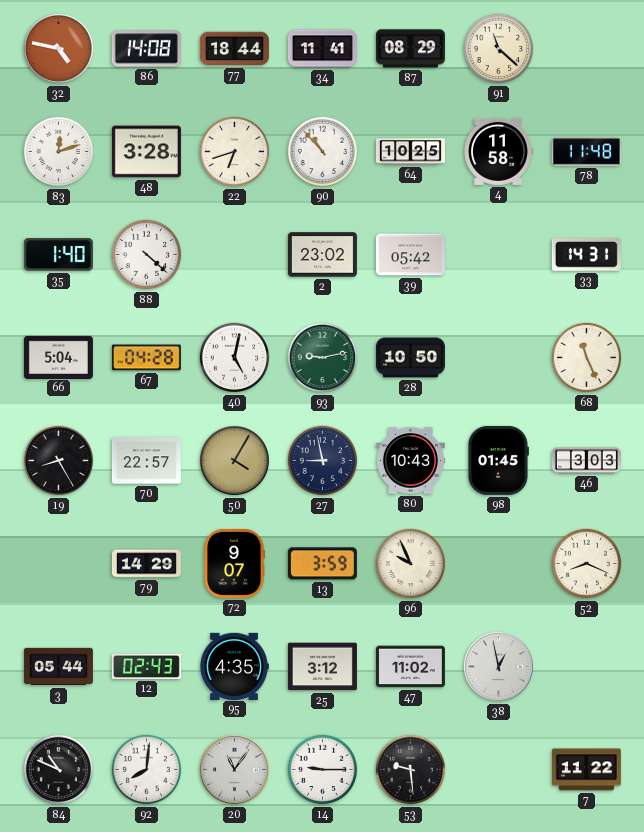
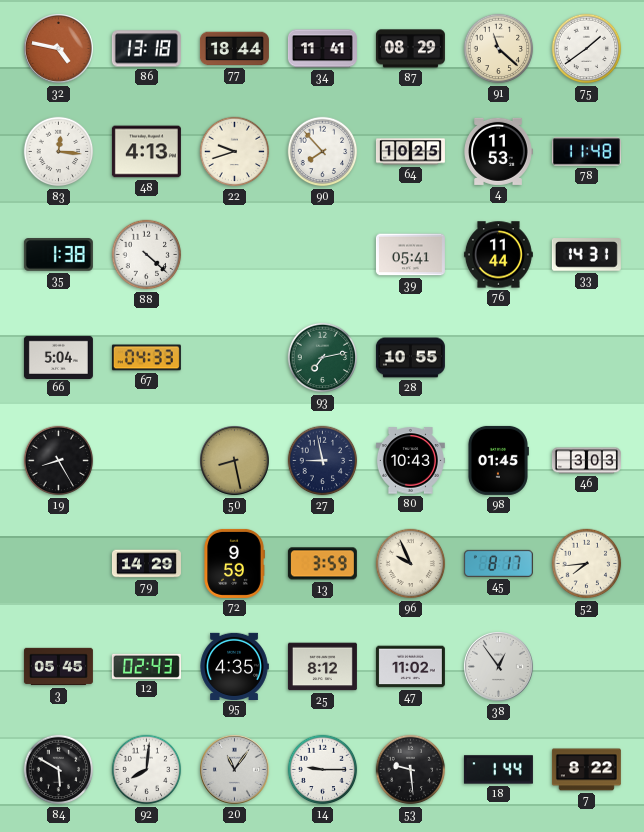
86: 14:08 -> 13:18 (146, 49)
75: none -> 1:39 (587, 49)
83: 12:12 -> 12:16 (59, 152)
48: 3:28 -> 4:13 (146, 152)
22: 6:42 -> 9:42 (235, 152)
90: 10:53 -> 7:53 (323, 152)
4: 11:58 -> 11:53 (498, 151)
35: 1:40 -> 1:38 (58, 255)
2: 23:02 -> none (322, 255)
39: 05:42 -> 05:41 (410, 255)
76: none -> 11:44 (498, 255)
67: 04:28 -> 04:33 (146, 358)
40: 5:02 -> none (235, 358)
93: 9:13 -> 7:13 (323, 358)
28: 10:50 -> 10:55 (410, 358)
68: 11:26 -> none (587, 358)
70: 22:57 -> none (146, 461)
50: 4:05 -> 8:28 (235, 461)
72: 9:07 -> 9:59 (234, 563)
45: none -> 8:17 (498, 563)
52: 8:19 -> 7:44 (587, 564)
3: 05:44 -> 05:45 (58, 667)
25: 3:12 -> 8:12 (322, 667)
38: 12:58 -> 12:54 (499, 667)
84: 10:49 -> 5:50 (59, 770)
18: none -> 1:44 (498, 770)
7: 11:22 -> 8:22 (586, 770)
